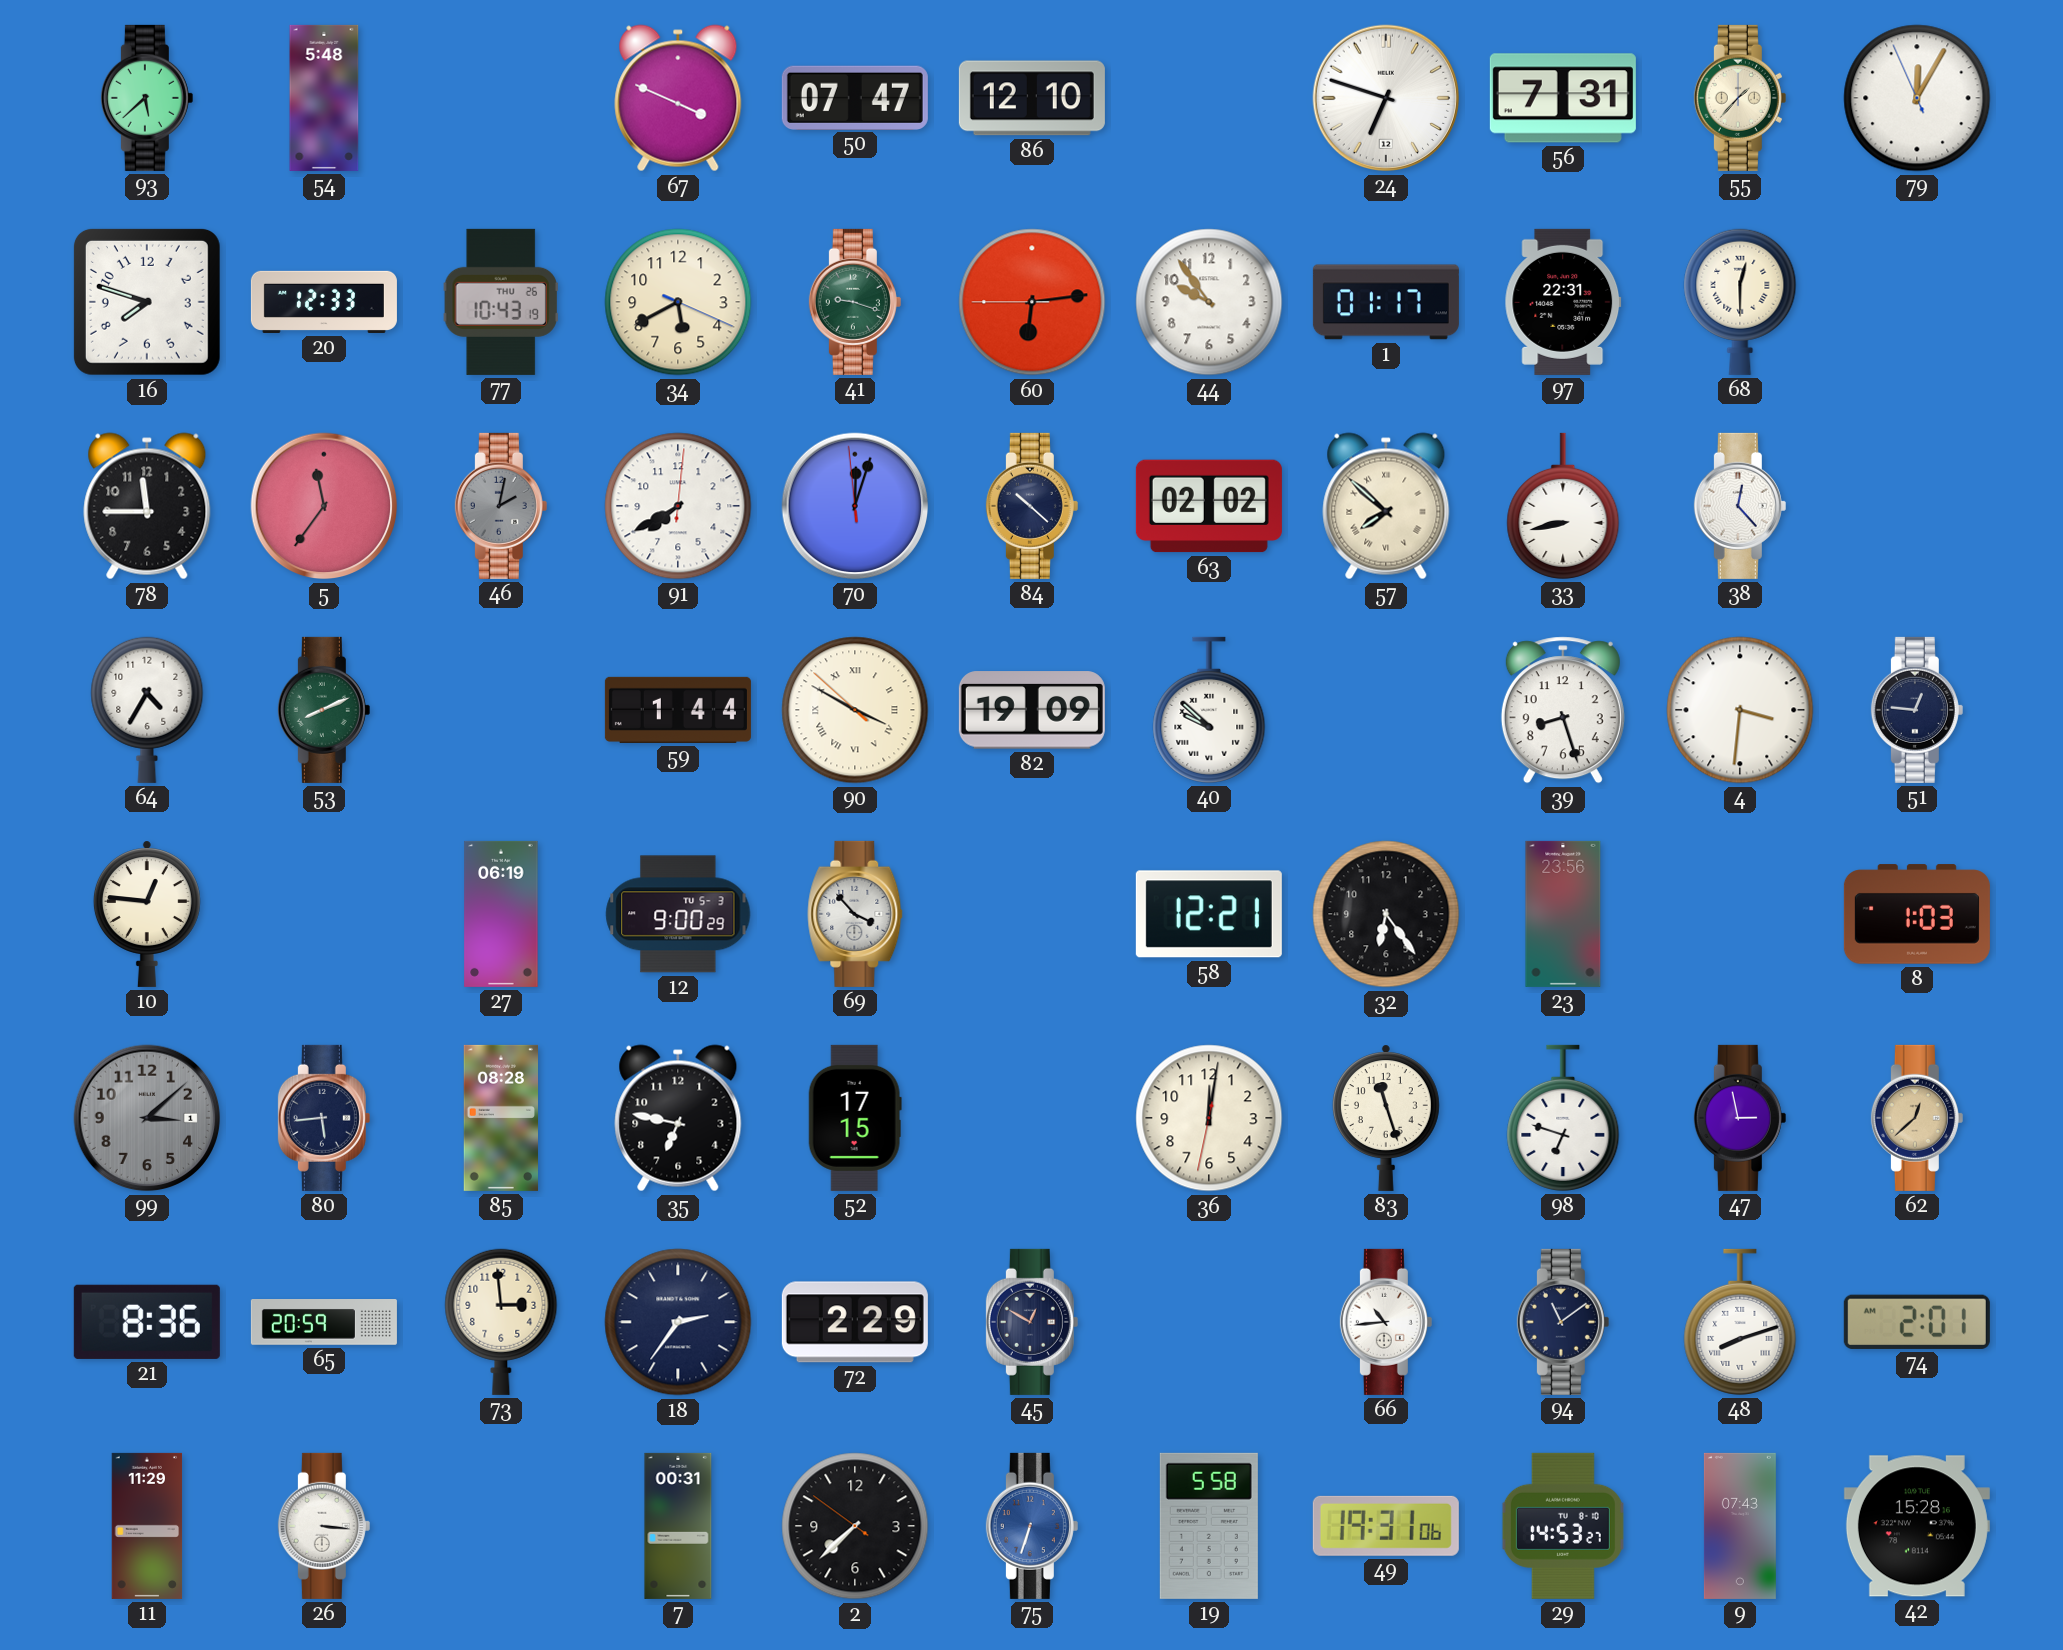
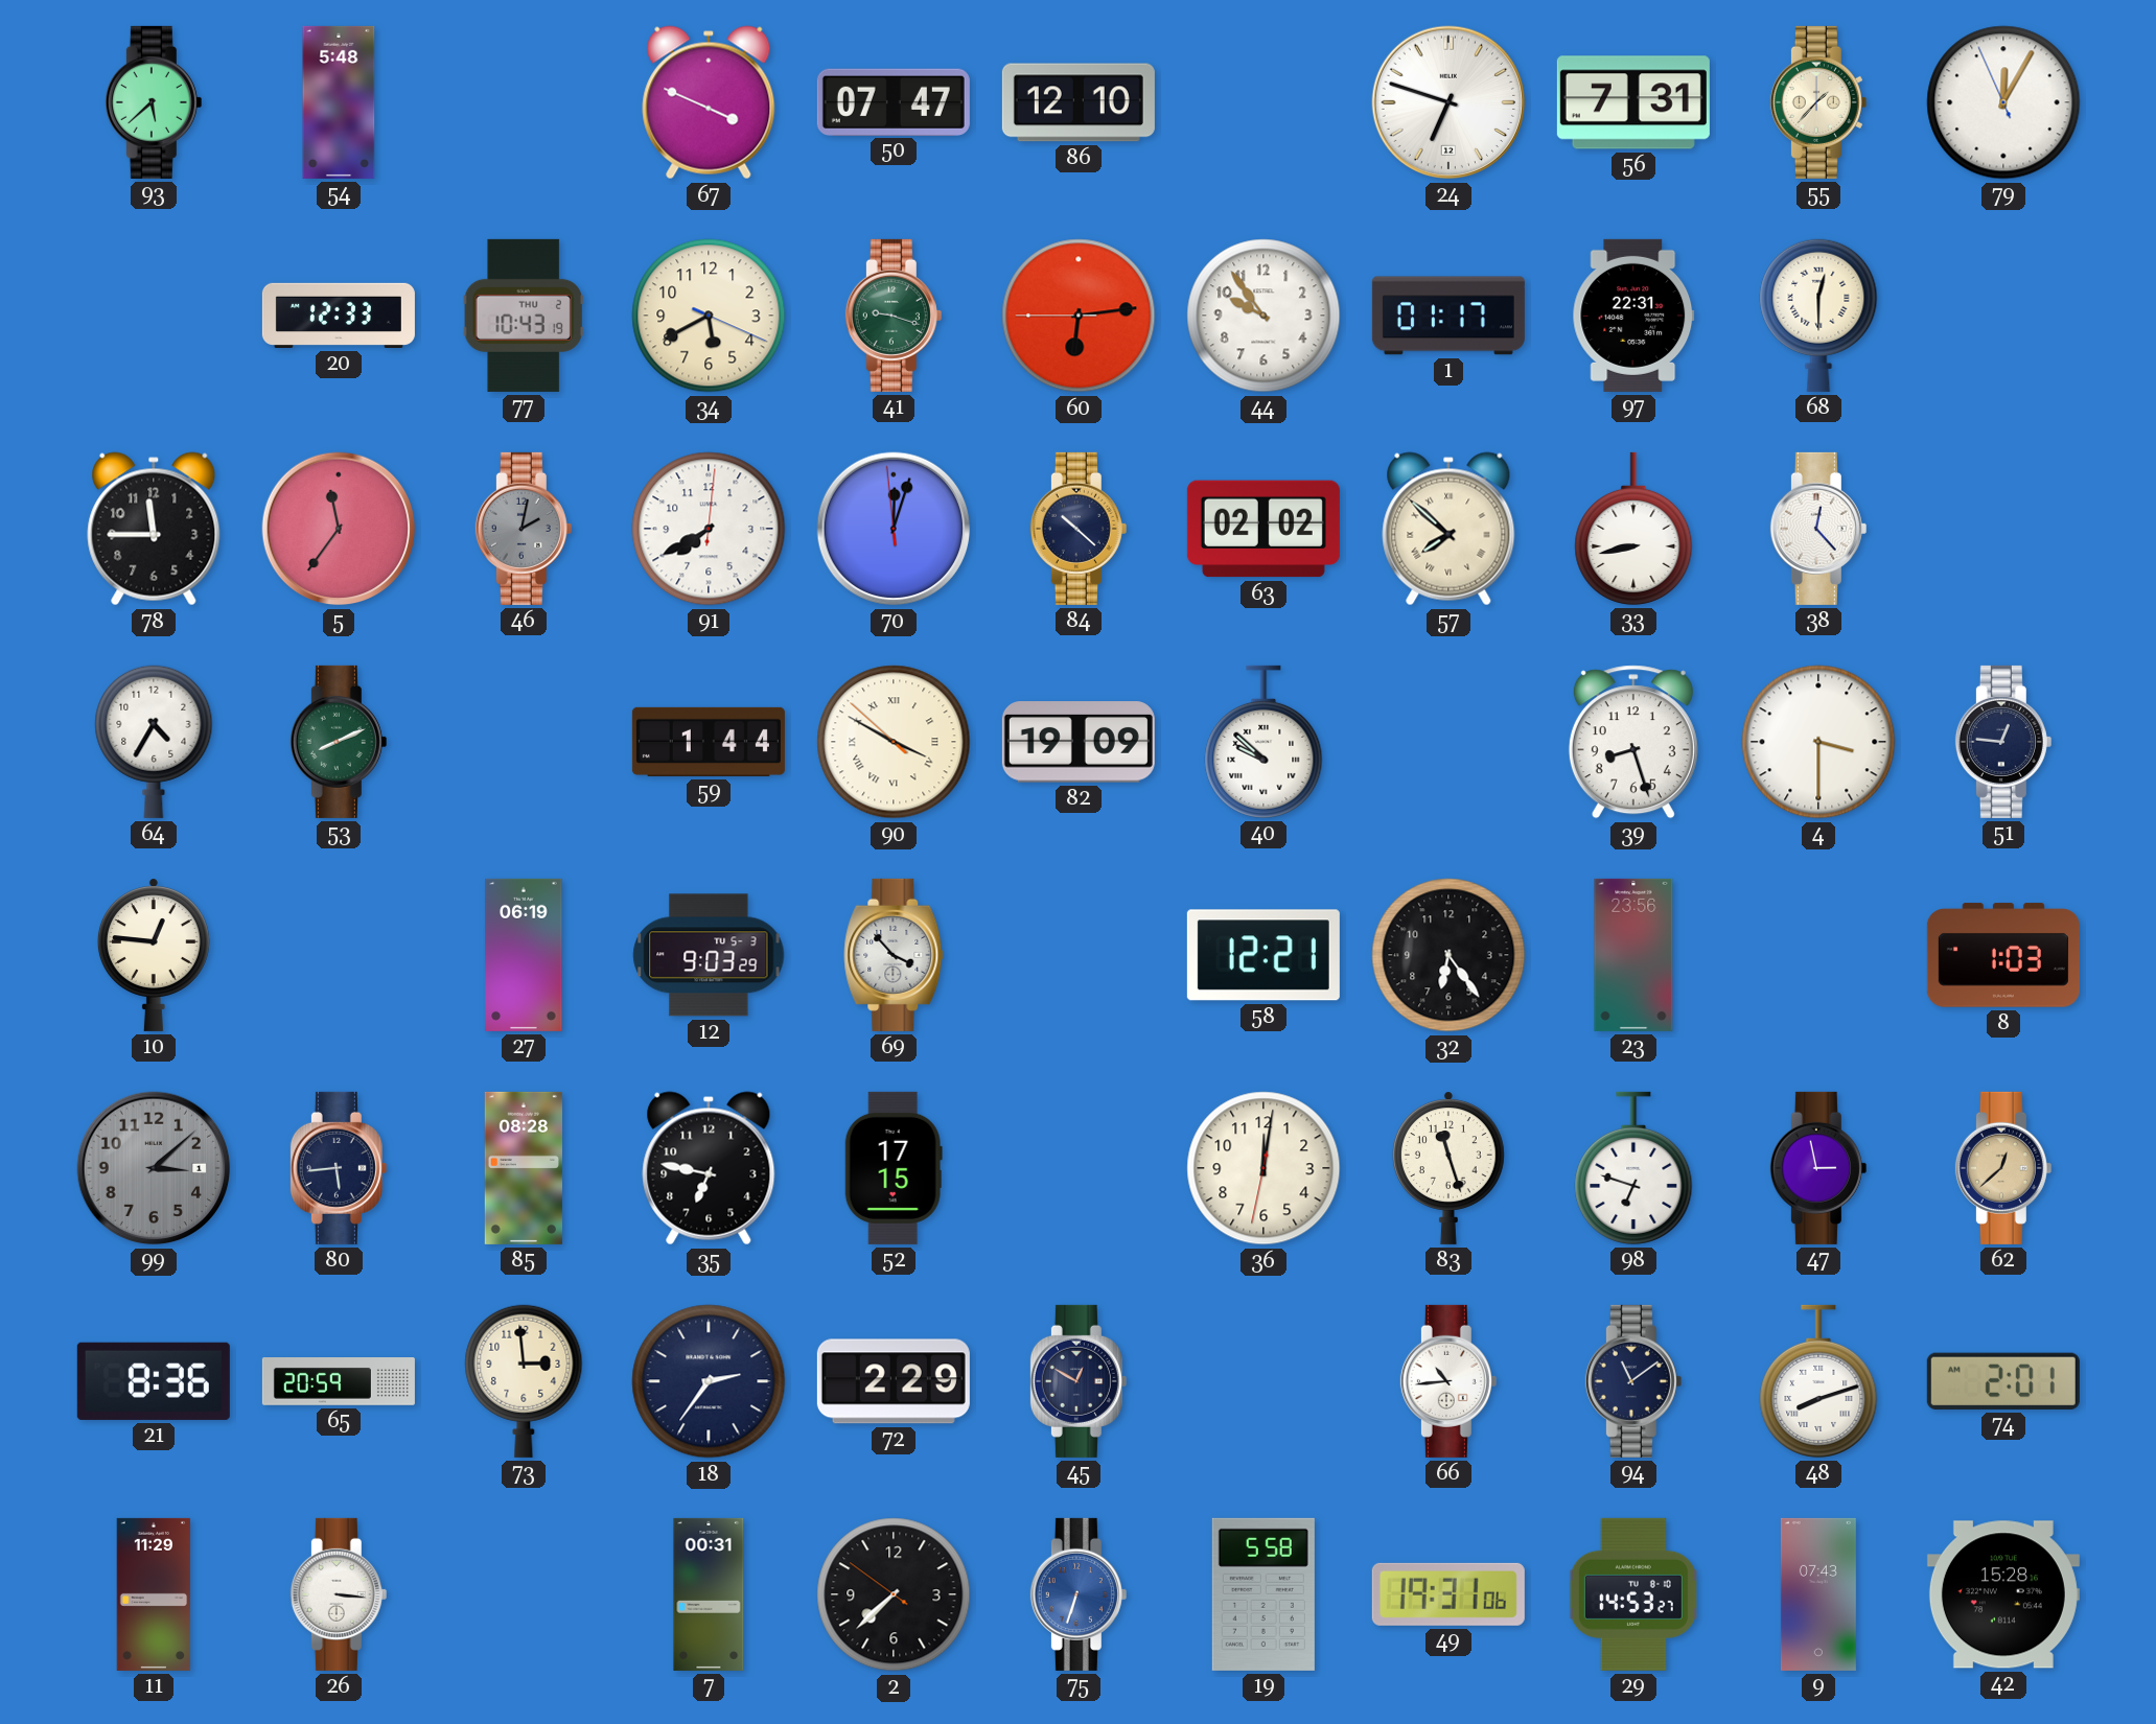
16: 7:48 -> none (147, 302)
77 date: THU 26 -> THU 2 (524, 316)
4: 3:31 -> 3:30 (1818, 742)
12: 9:00 -> 9:03 (709, 955)
